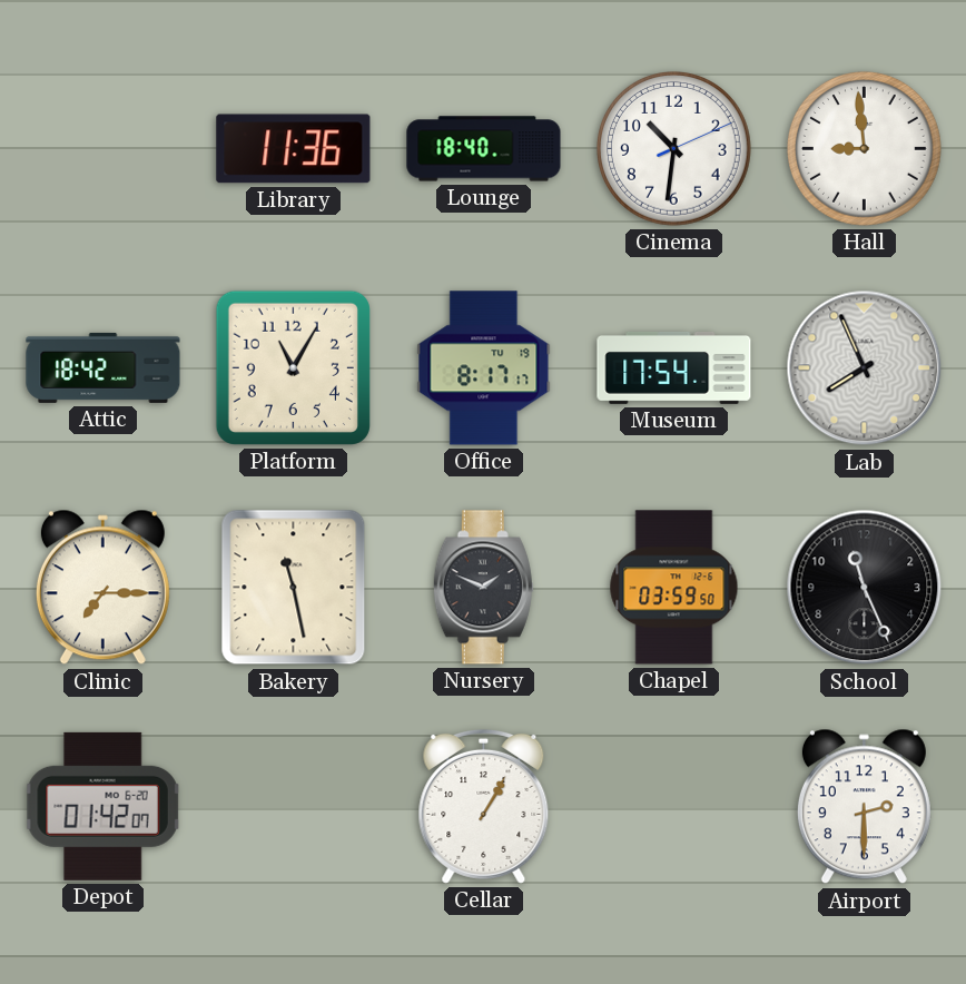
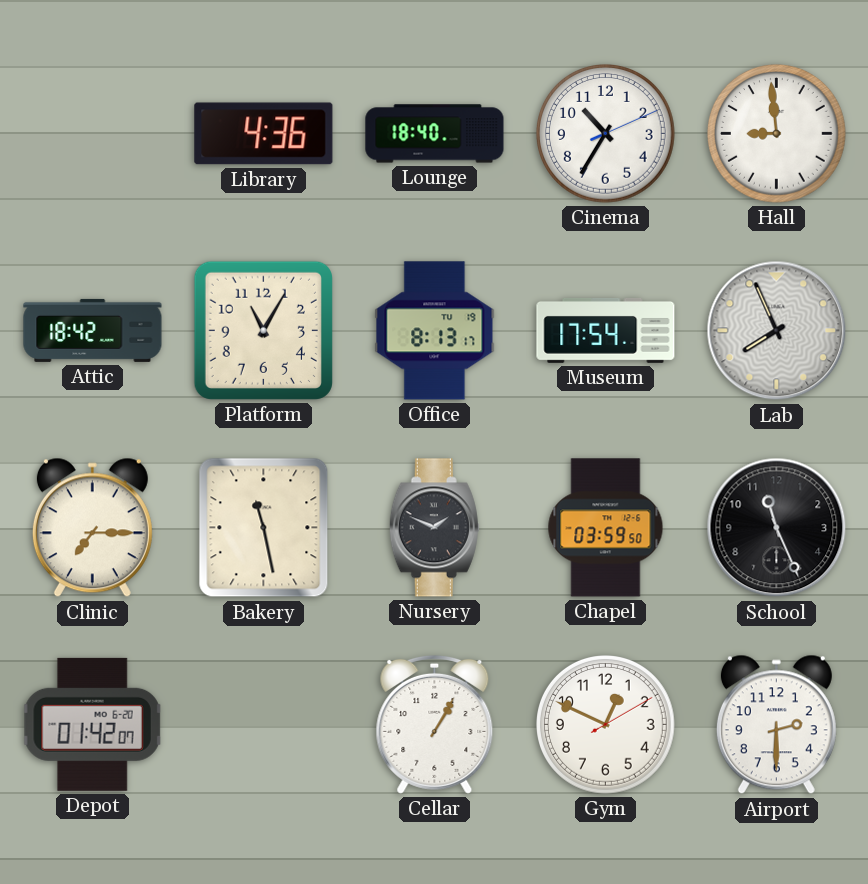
Library: 11:36 -> 4:36 (264, 134)
Cinema: 10:31 -> 10:35 (606, 134)
Office: 8:17 -> 8:13 (435, 331)
Gym: none -> 12:49 (606, 725)
